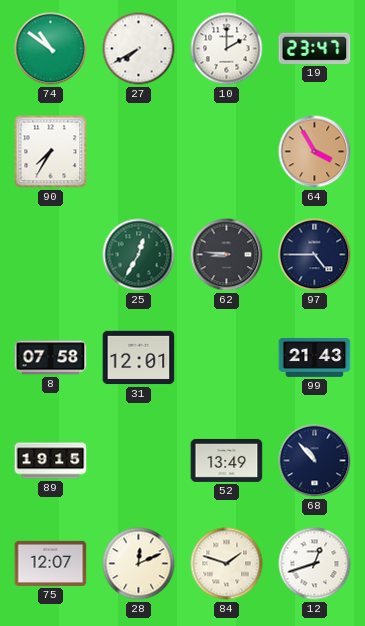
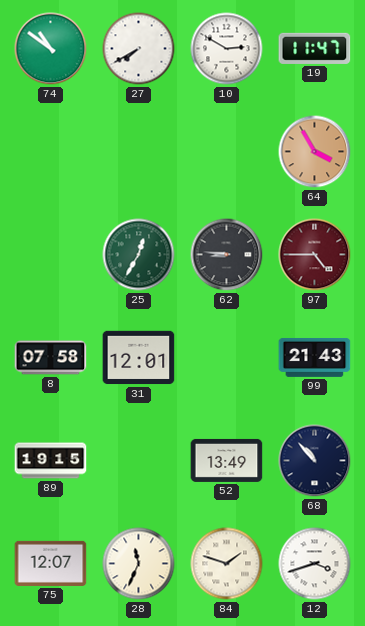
10: 2:00 -> 2:50 (227, 49)
19: 23:47 -> 11:47 (315, 48)
90: 7:35 -> none (51, 152)
97 dial: navy -> burgundy (315, 255)
28: 12:11 -> 11:34 (139, 564)
12: 12:42 -> 3:42 (315, 564)
